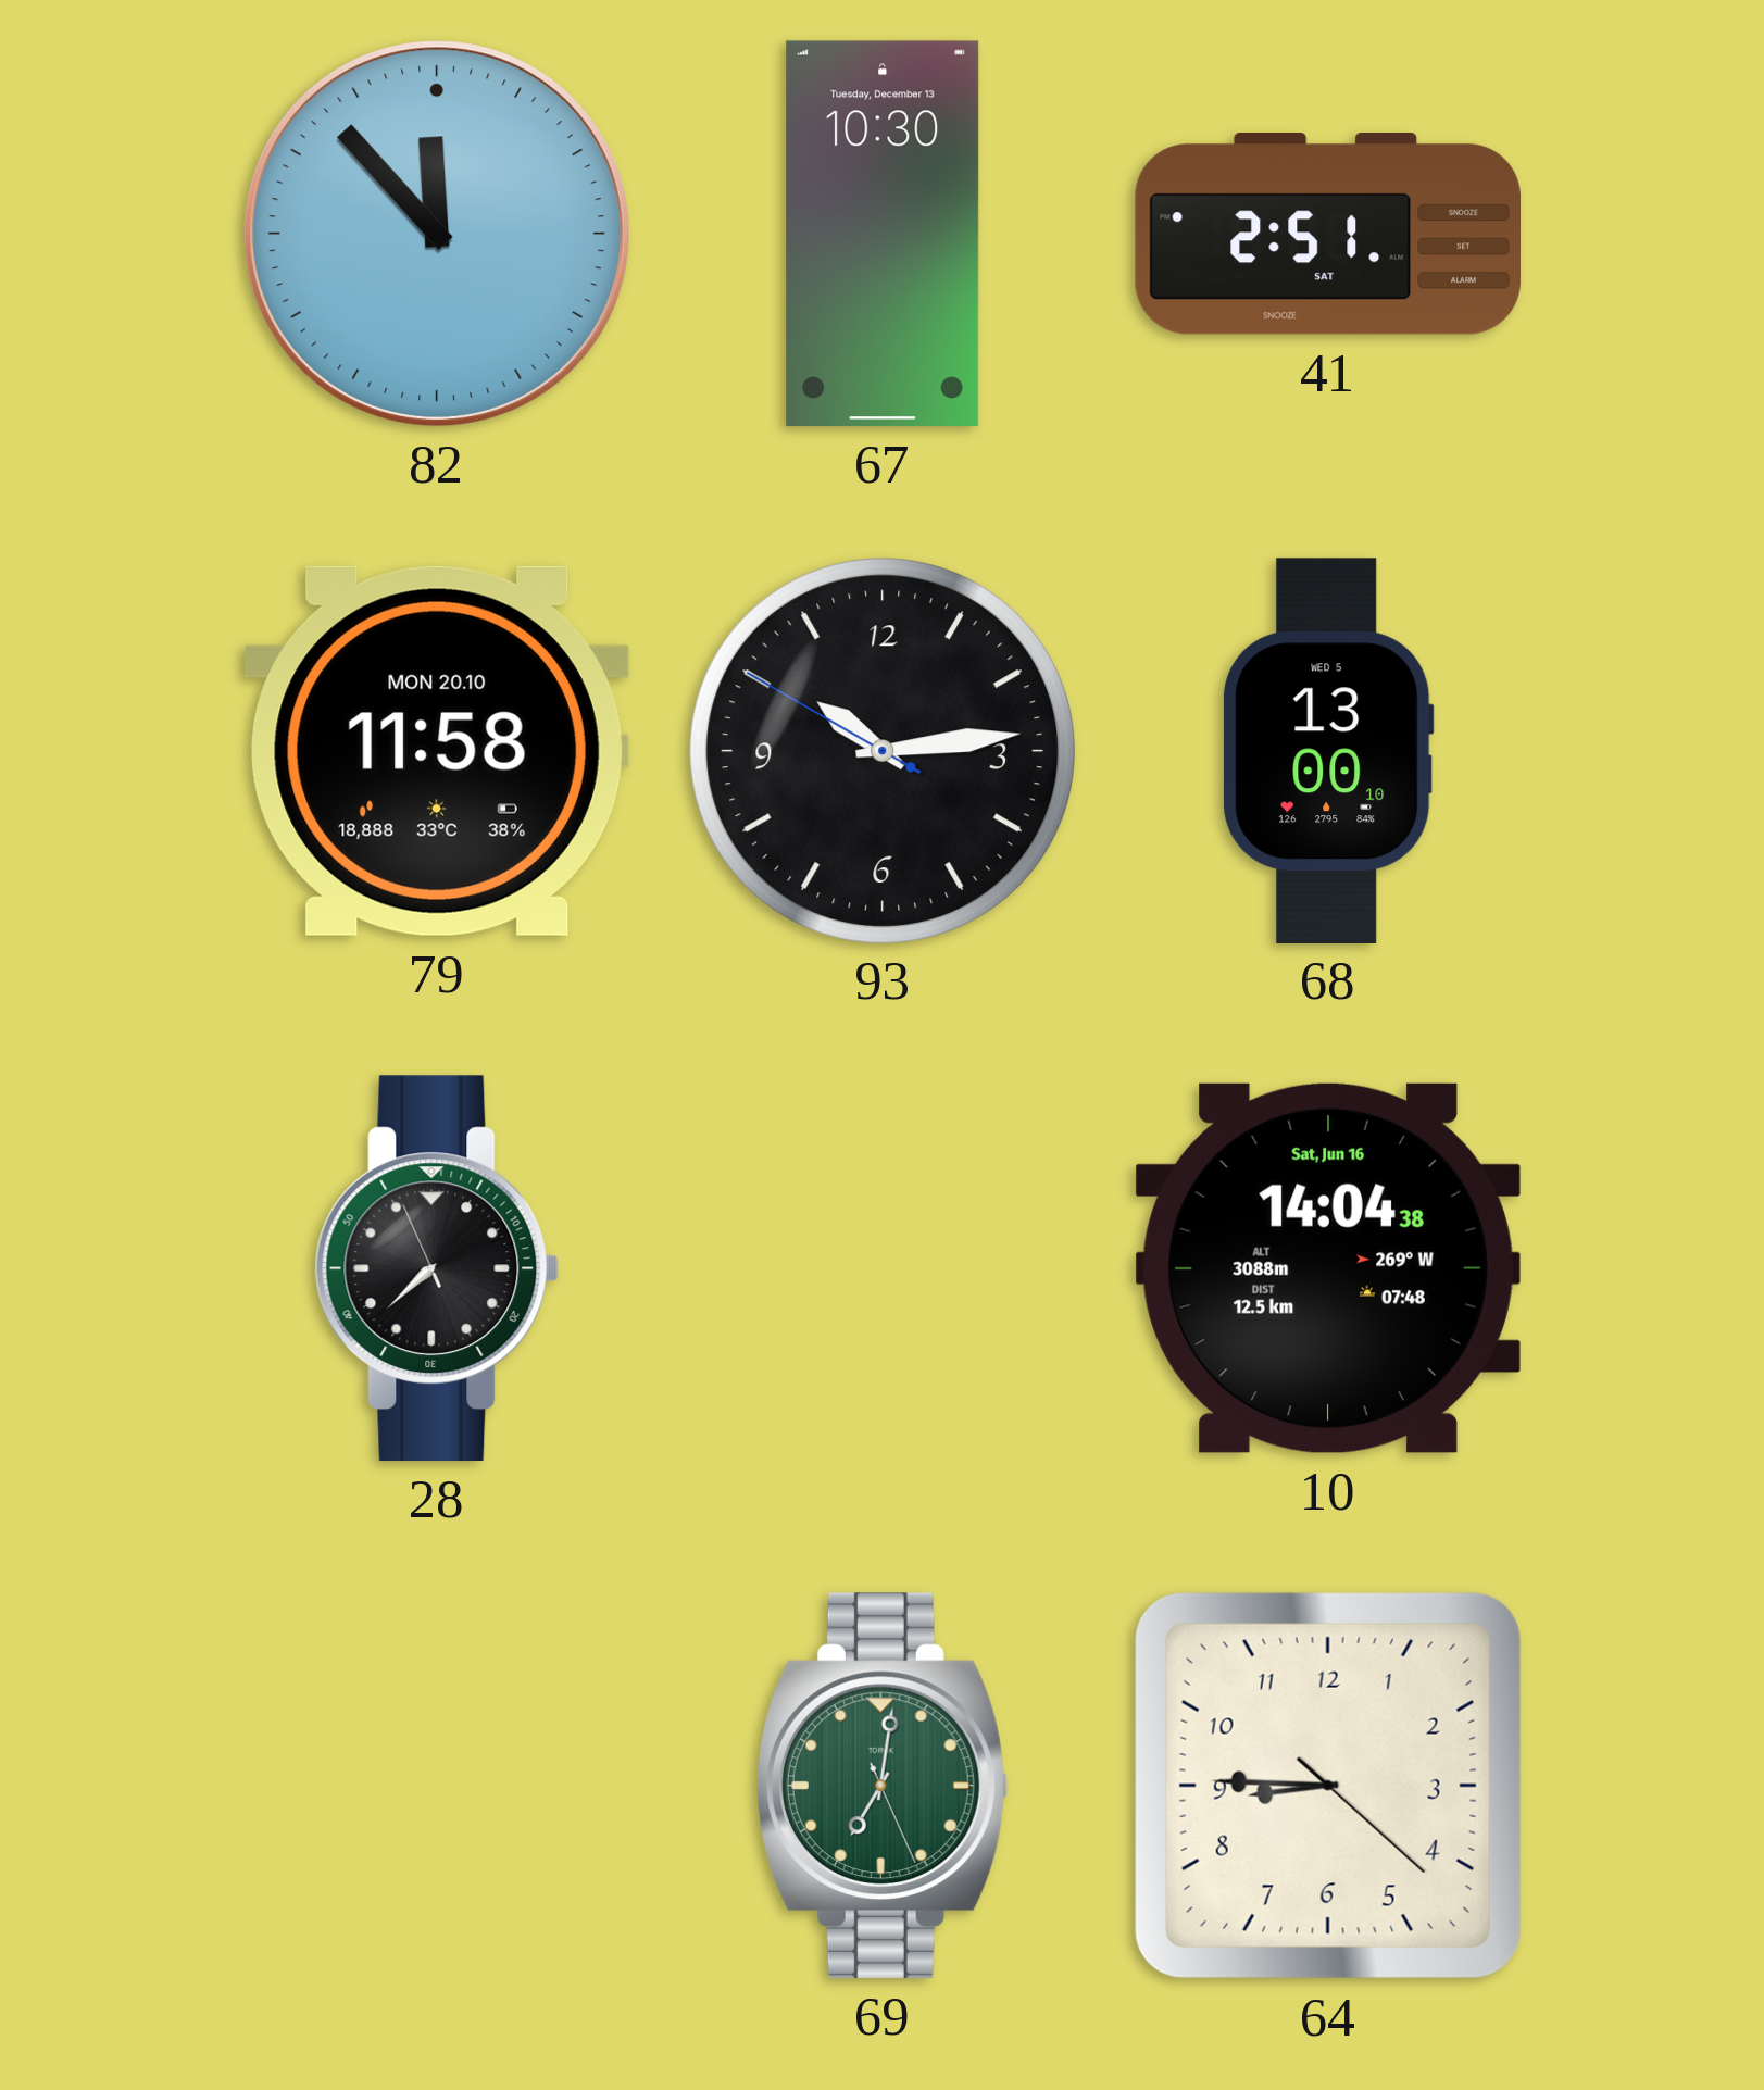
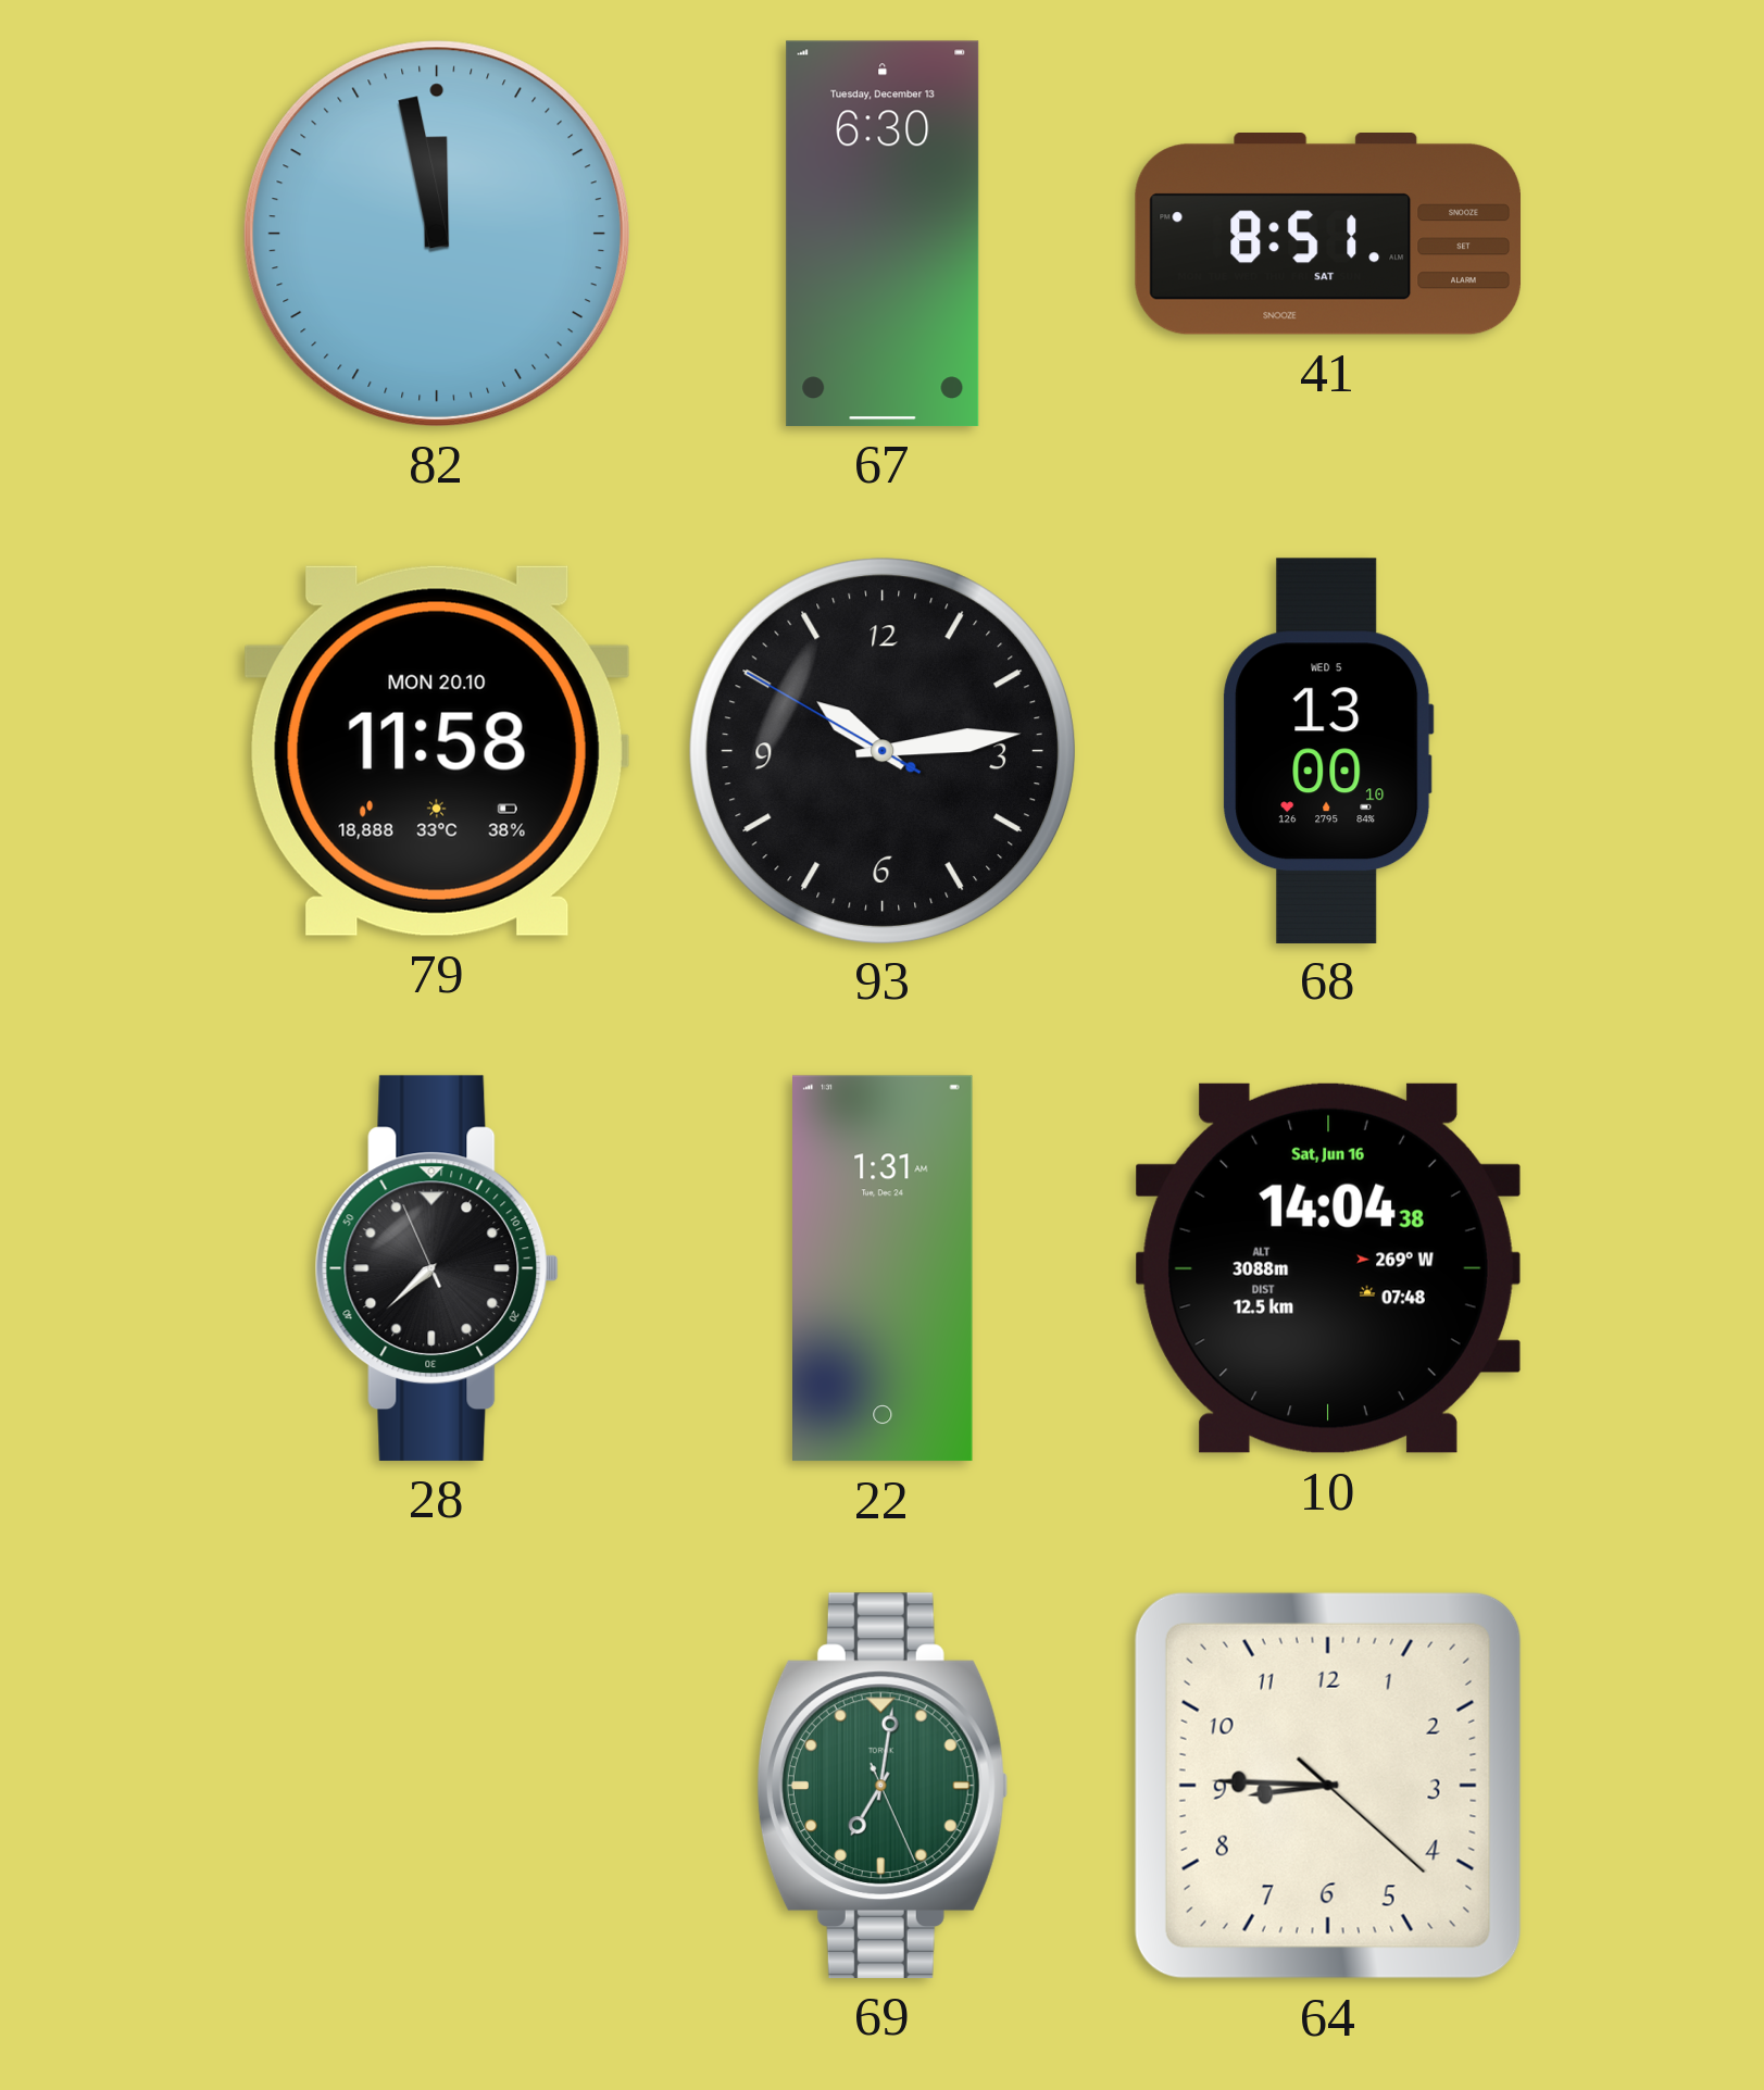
82: 11:53 -> 11:58 (437, 234)
67: 10:30 -> 6:30 (883, 234)
41: 2:51 -> 8:51 (1327, 235)
22: none -> 1:31 (884, 1268)
